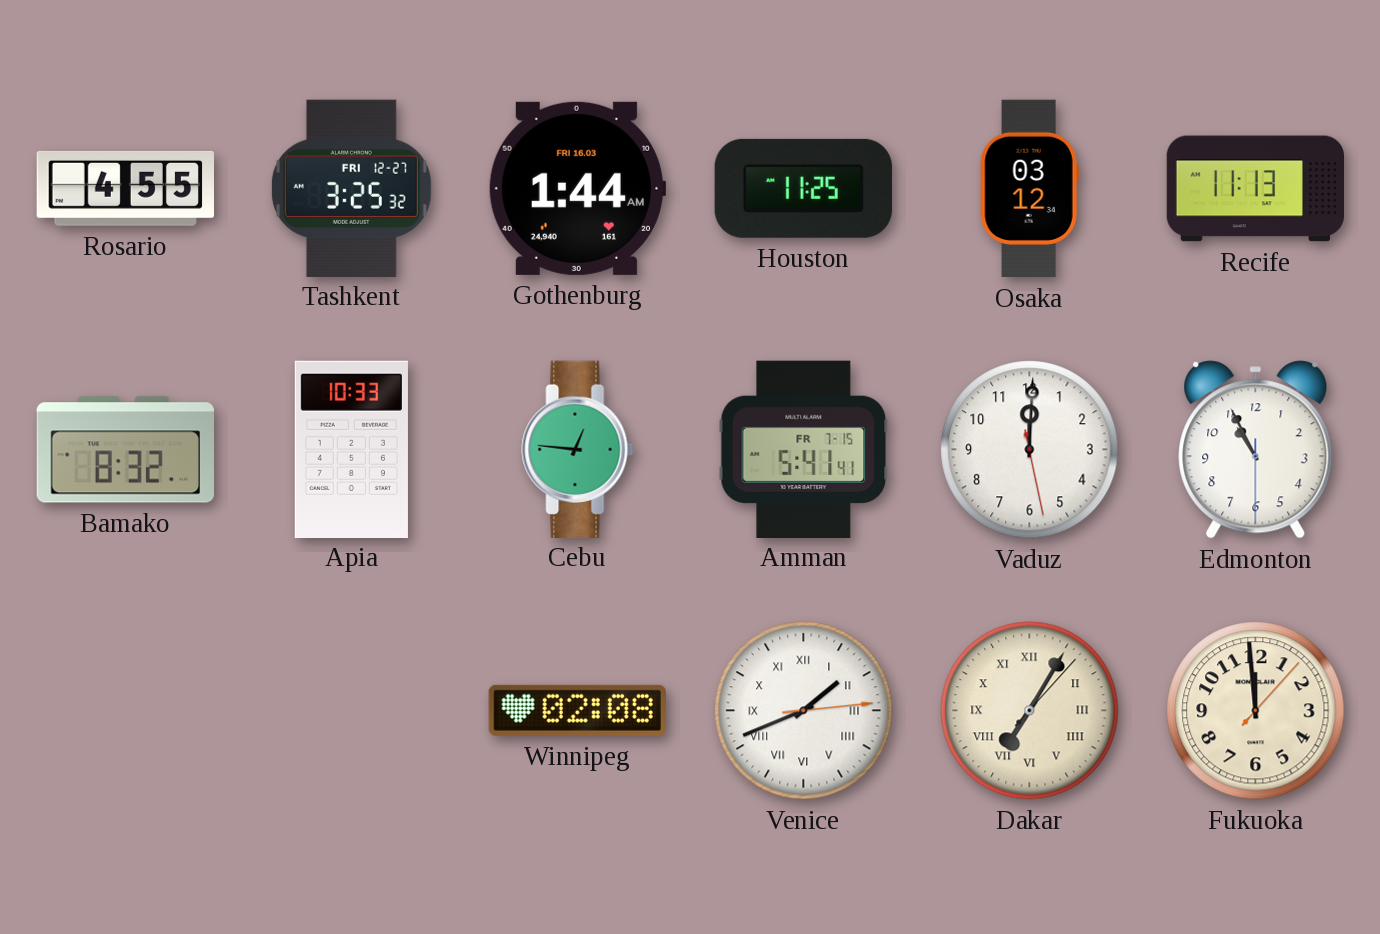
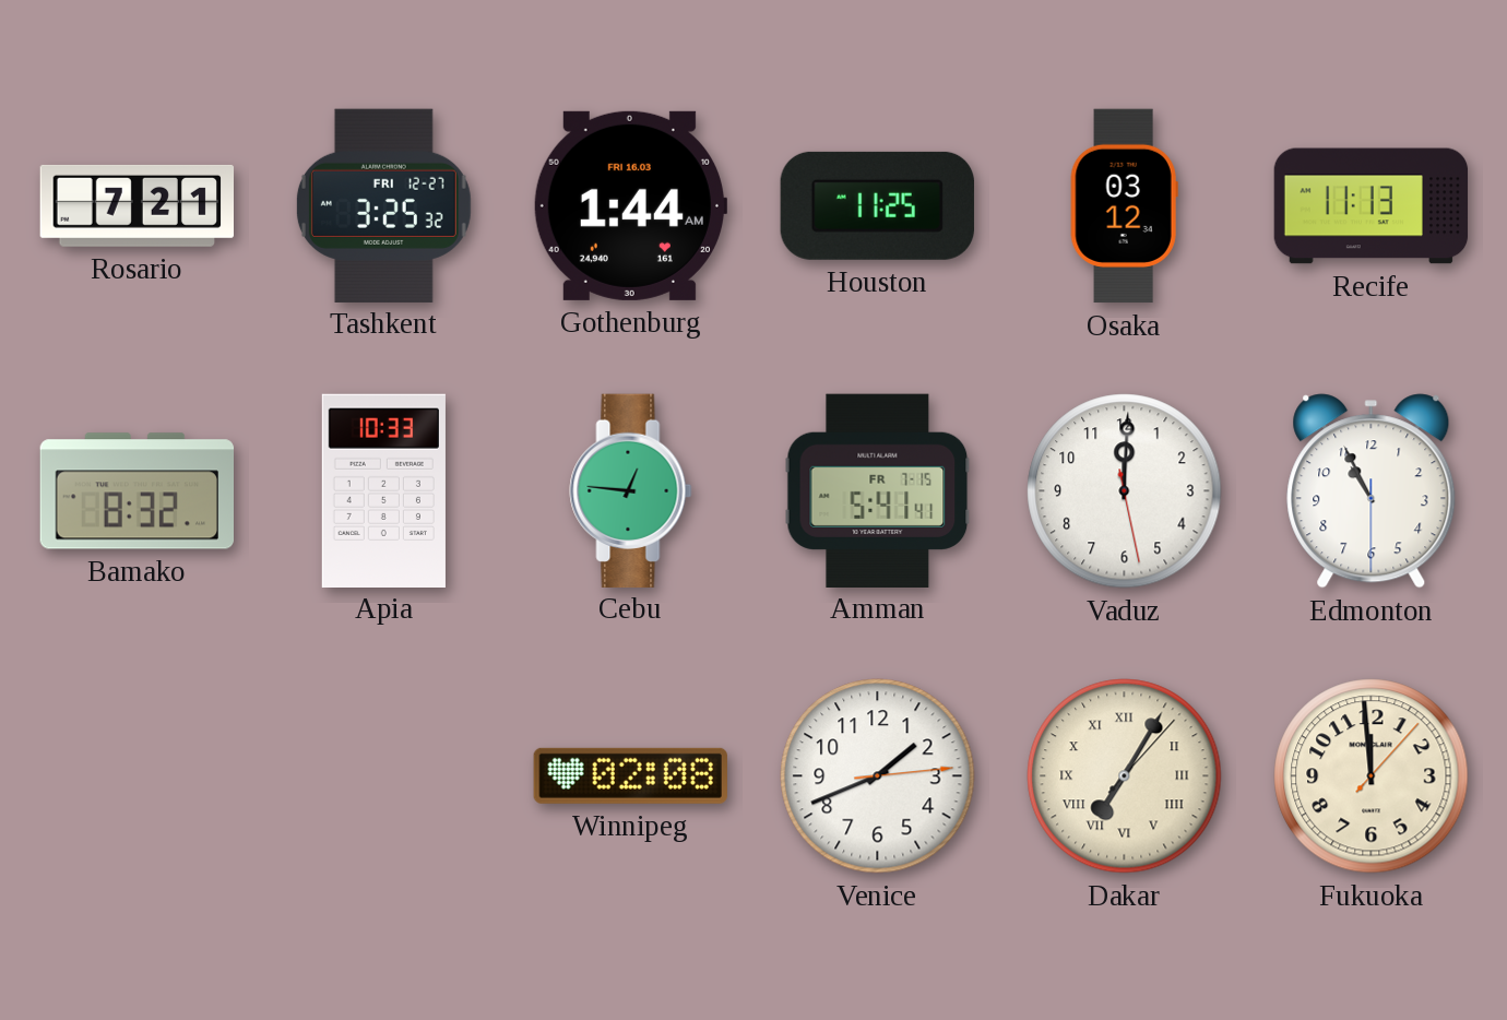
Rosario: 4:55 -> 7:21 (137, 205)
Venice numerals: Roman -> Arabic (878, 776)
